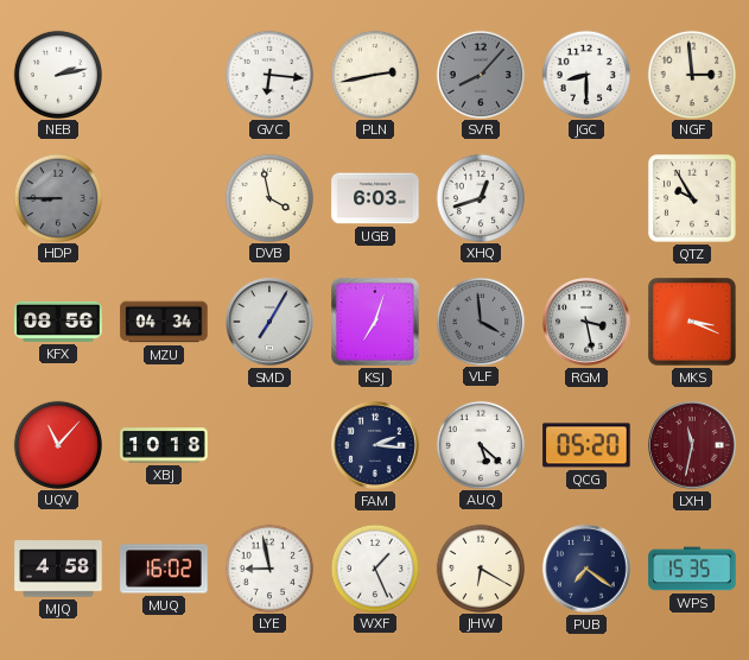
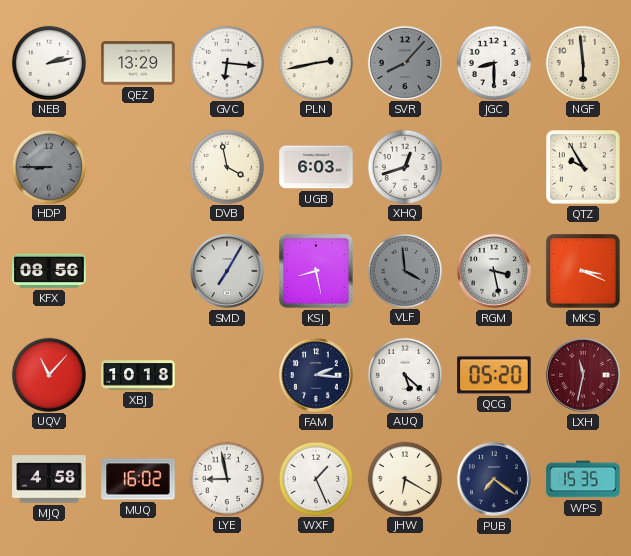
QEZ: none -> 13:29 (138, 63)
NGF: 2:59 -> 5:59 (582, 62)
MZU: 04:34 -> none (164, 322)
KSJ: 7:03 -> 8:28 (317, 271)
